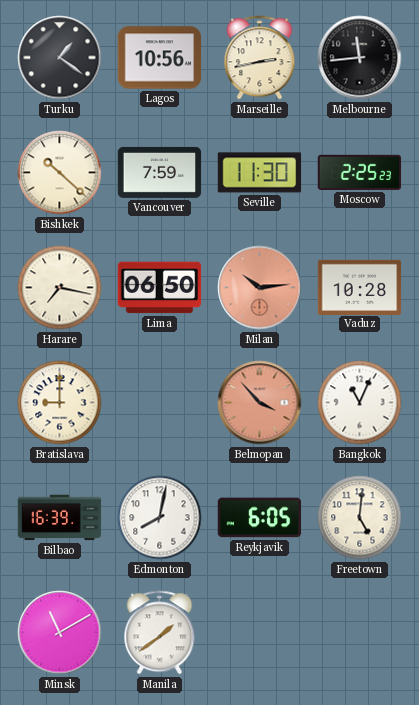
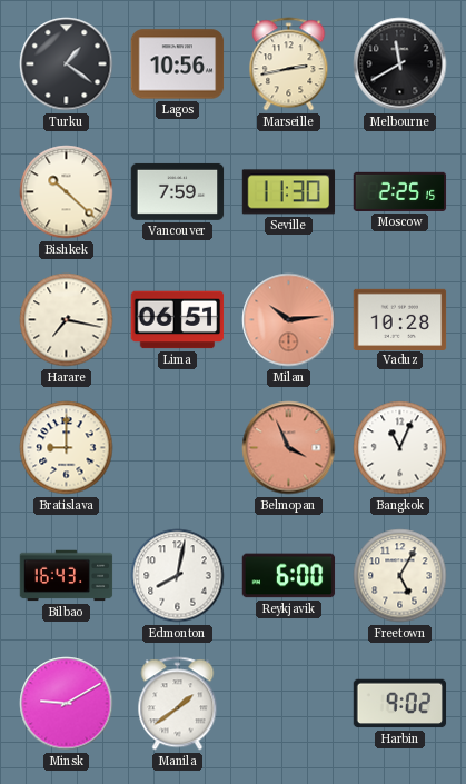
Melbourne: 11:44 -> 11:40 (400, 64)
Moscow: 2:25:23 -> 2:25:15 (400, 191)
Lima: 06:50 -> 06:51 (178, 320)
Belmopan: 3:53 -> 3:56 (289, 448)
Bilbao: 16:39 -> 16:43 (67, 576)
Reykjavik: 6:05 -> 6:00 (289, 576)
Freetown: 5:01 -> 5:05 (400, 576)
Minsk: 11:10 -> 9:10 (67, 704)
Harbin: none -> 9:02 (400, 704)
